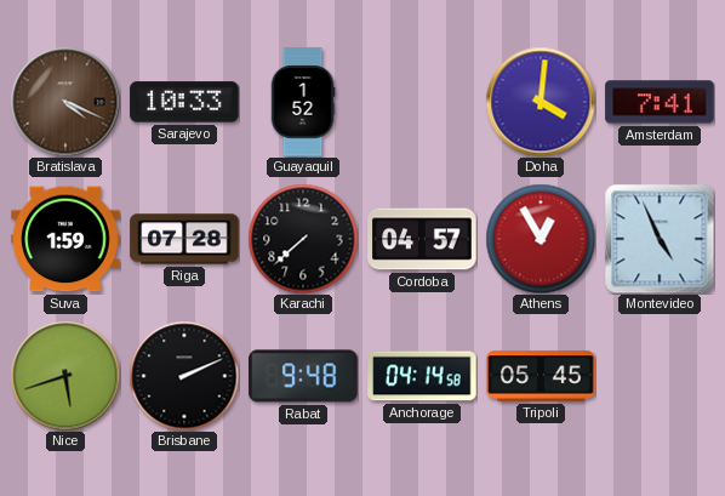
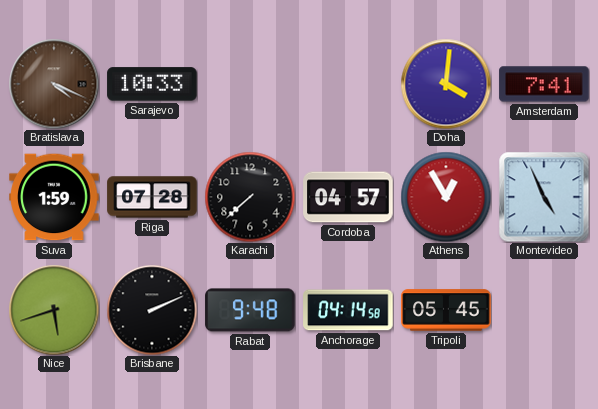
Guayaquil: 1:52 -> none (303, 102)
